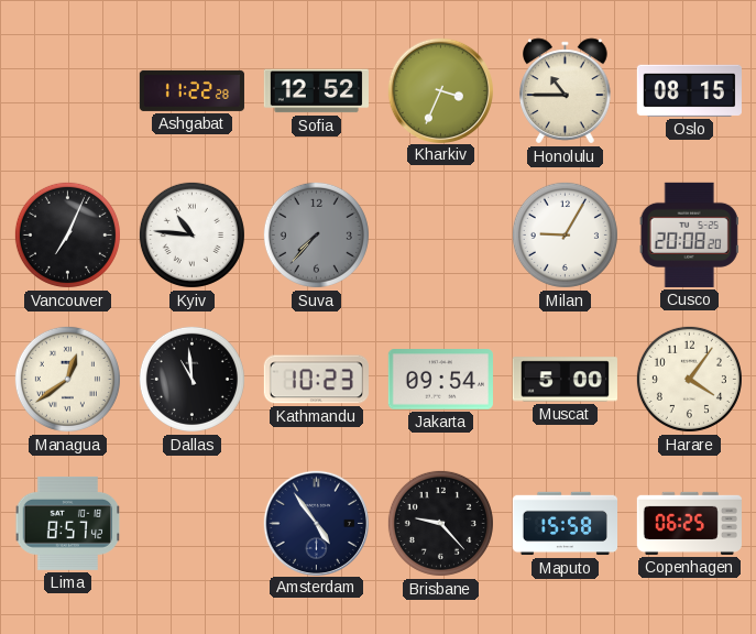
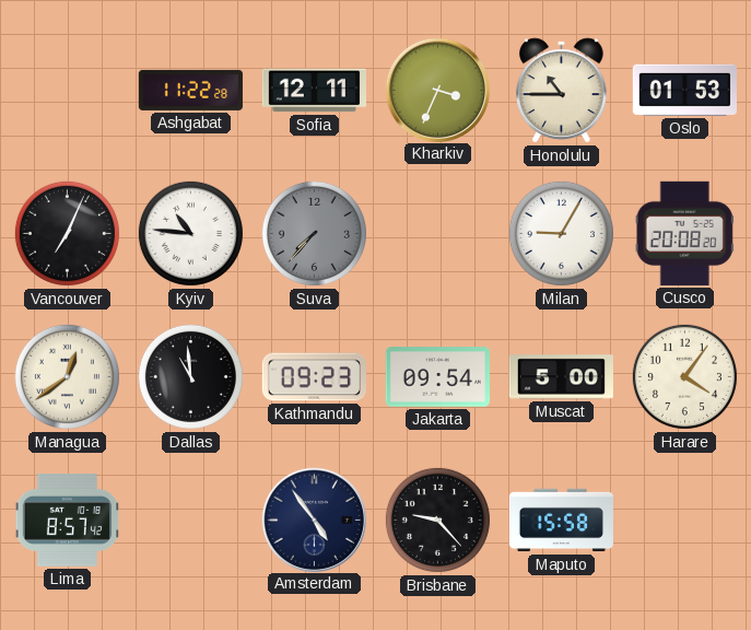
Sofia: 12:52 -> 12:11 (314, 91)
Oslo: 08:15 -> 01:53 (684, 90)
Kathmandu: 10:23 -> 09:23 (314, 377)
Copenhagen: 06:25 -> none (689, 523)
